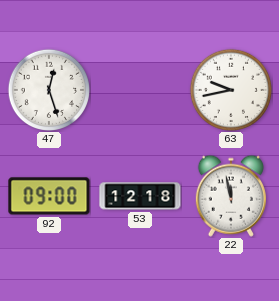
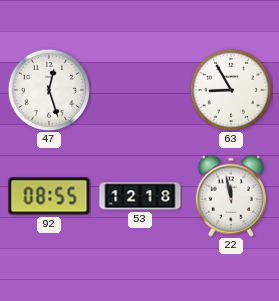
63: 9:43 -> 8:55 (230, 89)
92: 09:00 -> 08:55 (49, 196)
